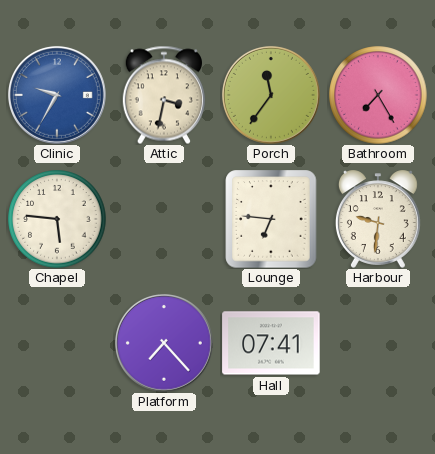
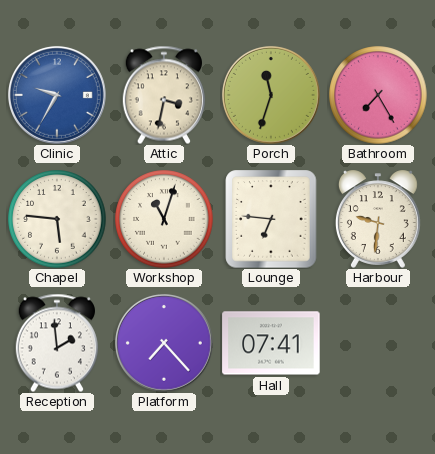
Porch: 11:36 -> 11:33 (271, 95)
Workshop: none -> 11:03 (164, 219)
Reception: none -> 1:59 (57, 343)
